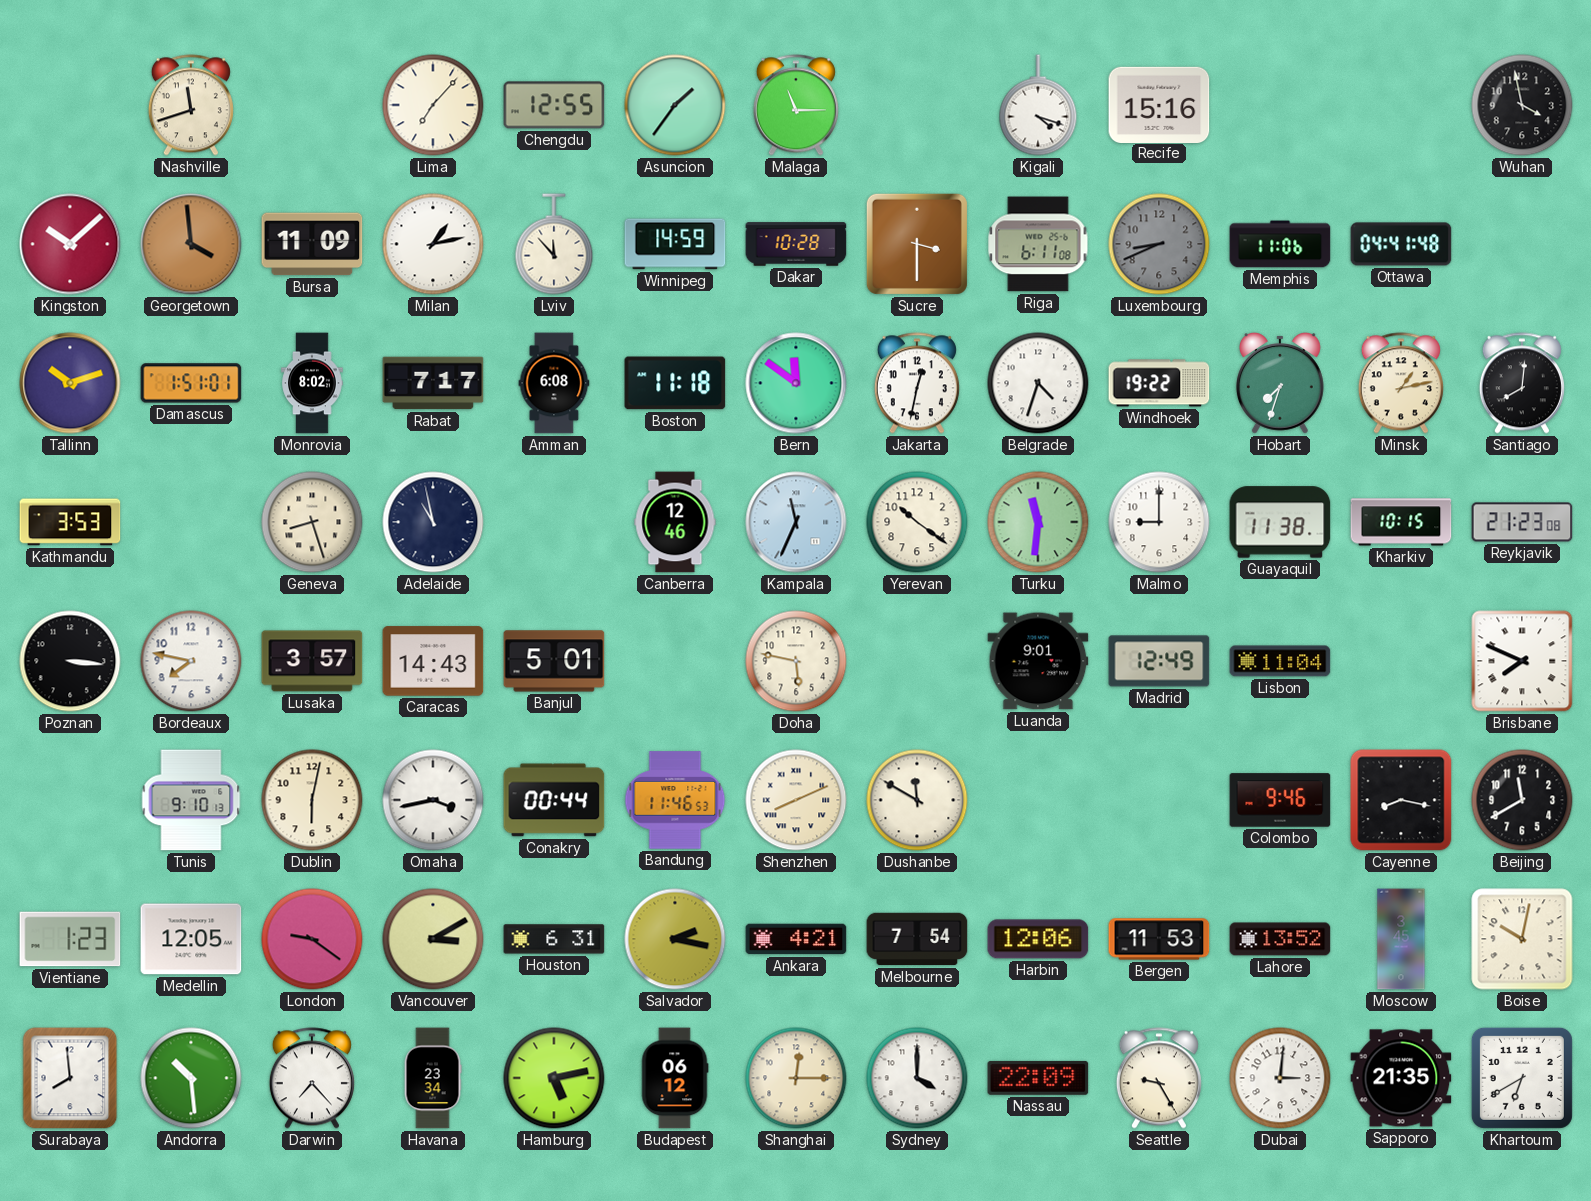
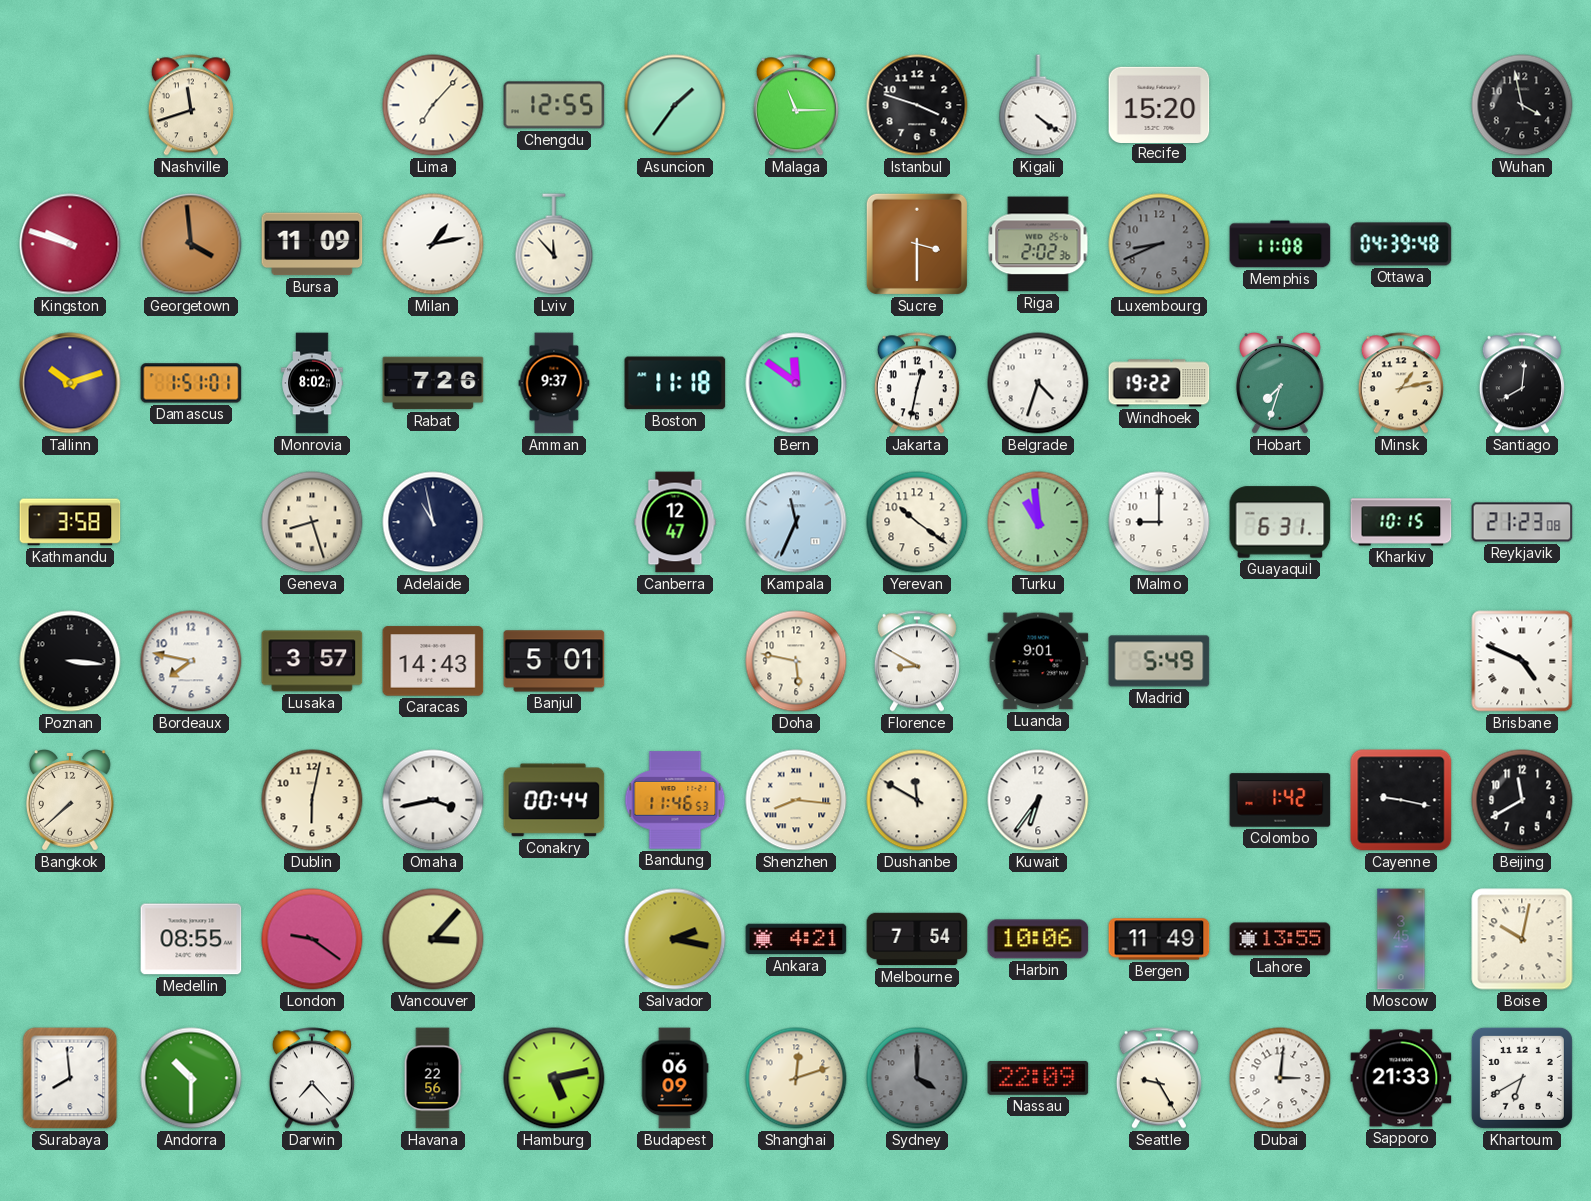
Istanbul: none -> 3:48 (917, 105)
Kigali: 4:18 -> 4:21 (1038, 105)
Recife: 15:16 -> 15:20 (1159, 104)
Kingston: 10:08 -> 9:48 (70, 244)
Winnipeg: 14:59 -> none (675, 244)
Dakar: 10:28 -> none (796, 244)
Riga: 6:11 -> 2:02 (1038, 244)
Memphis: 11:06 -> 11:08 (1280, 244)
Ottawa: 04:41 -> 04:39 (1401, 244)
Rabat: 7:17 -> 7:26 (433, 383)
Amman: 6:08 -> 9:37 (554, 383)
Kathmandu: 3:53 -> 3:58 (70, 522)
Canberra: 12:46 -> 12:47 (675, 522)
Turku: 11:31 -> 10:59 (1038, 522)
Guayaquil: 11:38 -> 6:31 (1280, 522)
Florence: none -> 8:50 (917, 661)
Madrid: 12:49 -> 5:49 (1159, 661)
Lisbon: 11:04 -> none (1280, 661)
Brisbane: 7:49 -> 4:49 (1522, 661)
Bangkok: none -> 7:38 (70, 801)
Tunis: 9:10 -> none (191, 800)
Shenzhen: 8:11 -> 8:16 (796, 800)
Kuwait: none -> 6:36 (1038, 800)
Colombo: 9:46 -> 1:42 (1280, 800)
Cayenne: 8:17 -> 9:17 (1401, 800)
Vientiane: 1:23 -> none (70, 939)
Medellin: 12:05 -> 08:55 (191, 939)
Vancouver: 3:10 -> 3:07 (433, 939)
Houston: 6:31 -> none (554, 939)
Harbin: 12:06 -> 10:06 (1038, 939)
Bergen: 11:53 -> 11:49 (1159, 939)
Lahore: 13:52 -> 13:55 (1280, 939)
Andorra: 10:29 -> 10:30 (191, 1078)
Havana: 23:34 -> 22:56 (433, 1078)
Budapest: 06:12 -> 06:09 (675, 1078)
Shanghai: 12:15 -> 12:12 (796, 1078)
Sydney dial: white -> grey (917, 1078)
Sapporo: 21:35 -> 21:33 (1401, 1078)
